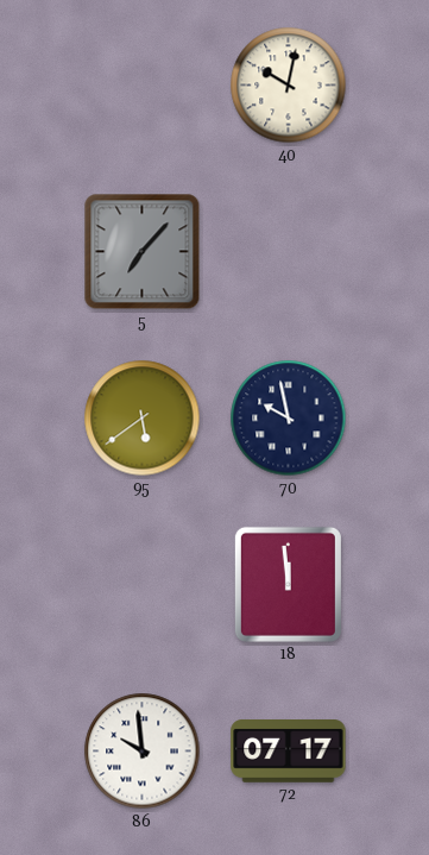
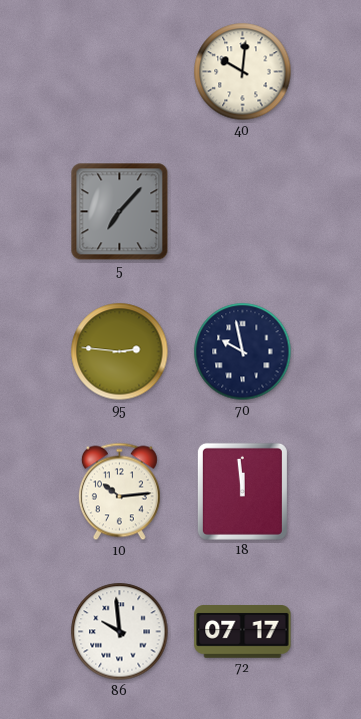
40: 10:02 -> 10:01 (243, 72)
95: 5:39 -> 2:46 (120, 352)
10: none -> 10:14 (119, 492)
